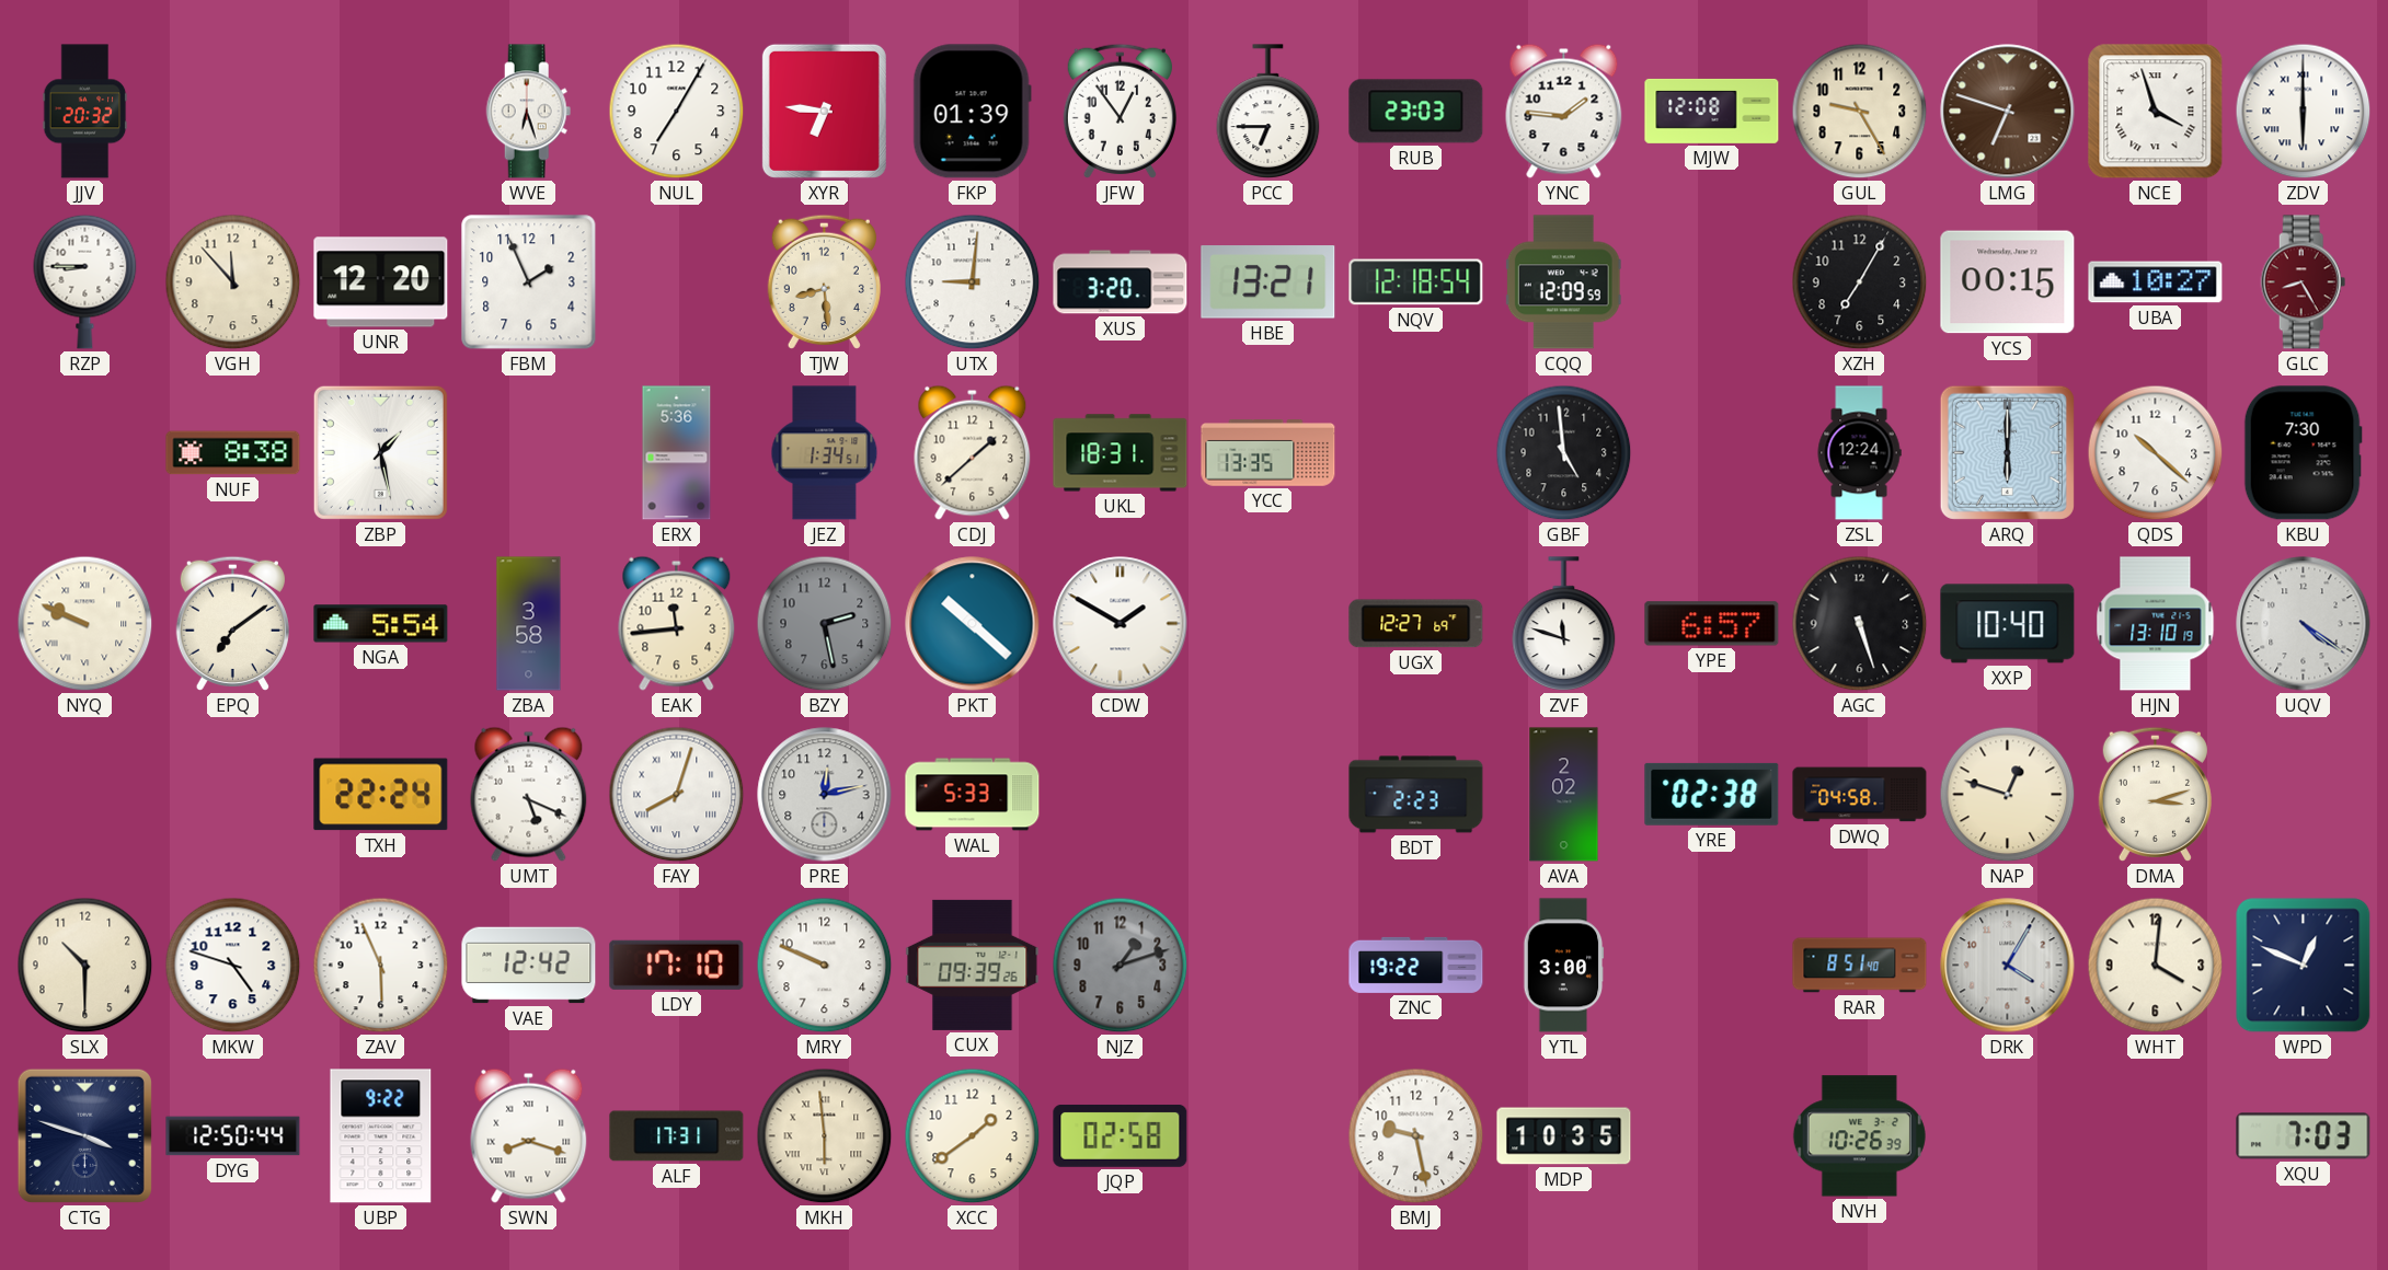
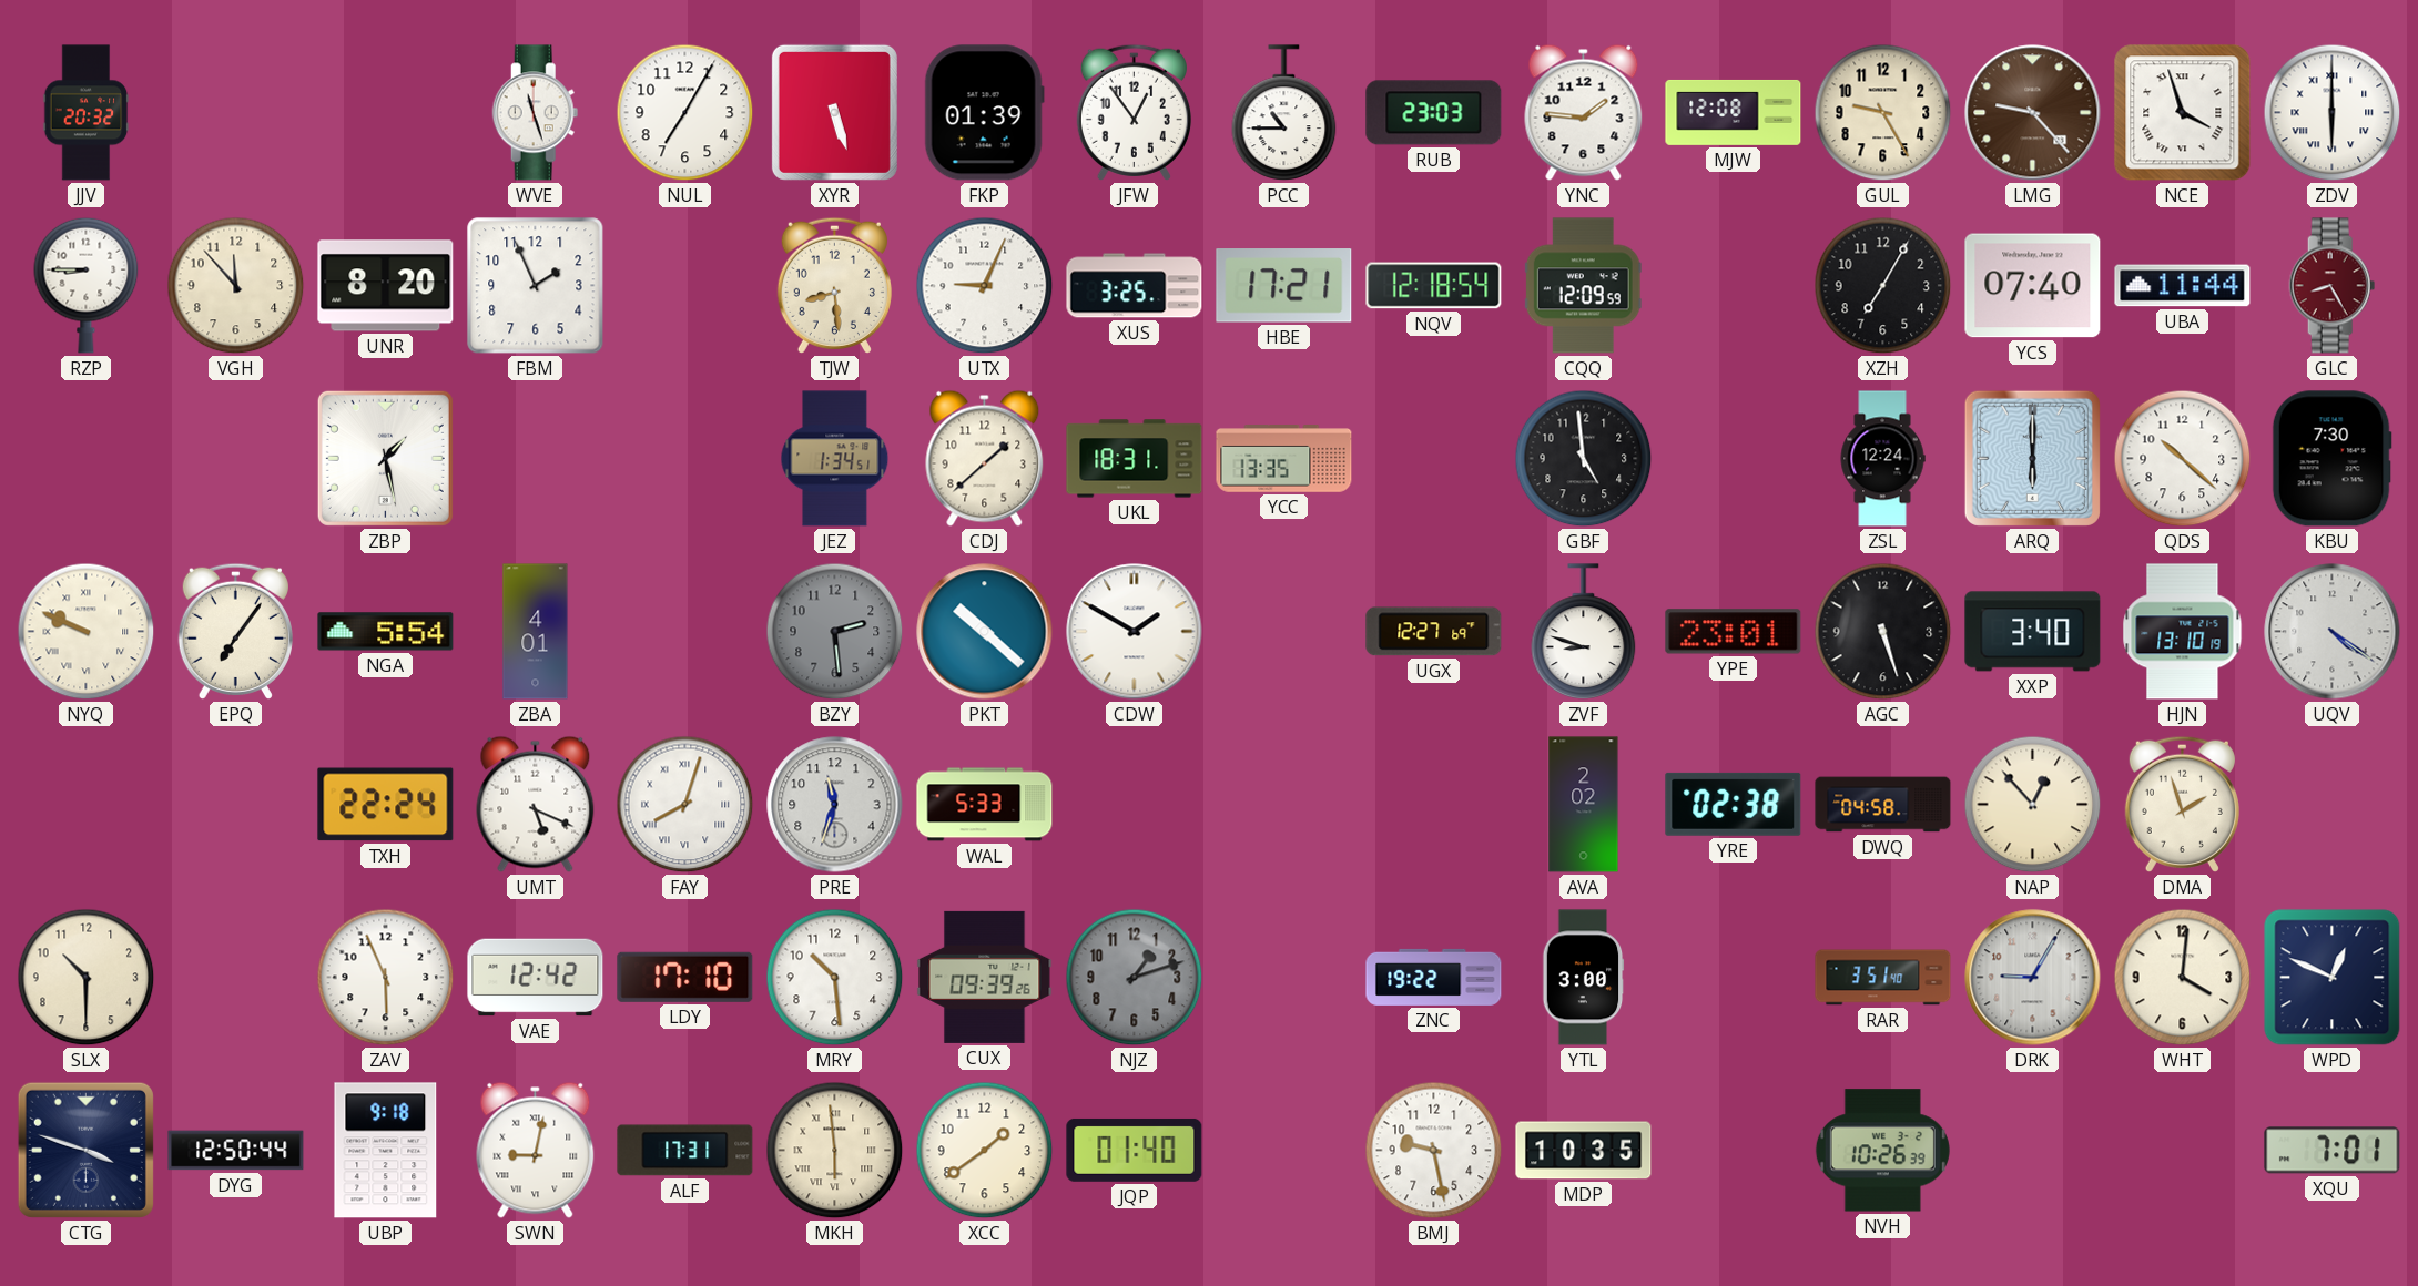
WVE: 6:27 -> 11:27 (536, 113)
XYR: 6:46 -> 5:27 (834, 112)
PCC: 6:45 -> 10:45 (1284, 113)
LMG: 6:48 -> 9:23 (2033, 113)
UNR: 12:20 -> 8:20 (386, 286)
UTX: 9:01 -> 9:04 (985, 286)
XUS: 3:20 -> 3:25 (1135, 286)
HBE: 13:21 -> 17:21 (1284, 286)
YCS: 00:15 -> 07:40 (2033, 286)
UBA: 10:27 -> 11:44 (2183, 286)
NUF: 8:38 -> none (233, 453)
ERX: 5:36 -> none (677, 453)
EPQ: 7:09 -> 7:06 (235, 631)
ZBA: 3:58 -> 4:01 (536, 632)
EAK: 11:44 -> none (677, 623)
BZY: 2:28 -> 2:29 (835, 632)
ZVF: 11:48 -> 8:48 (1584, 632)
YPE: 6:57 -> 23:01 (1734, 632)
XXP: 10:40 -> 3:40 (2033, 632)
PRE: 12:13 -> 11:33 (835, 805)
BDT: 2:23 -> none (1416, 795)
NAP: 12:48 -> 12:53 (2033, 805)
DMA: 3:12 -> 1:57 (2182, 804)
MKW: 4:48 -> none (233, 966)
MRY: 9:49 -> 10:29 (835, 978)
RAR: 8:51 -> 3:51 (1883, 978)
DRK: 4:05 -> 9:05 (2033, 978)
UBP: 9:22 -> 9:18 (386, 1151)
SWN: 8:18 -> 9:02 (536, 1150)
JQP: 02:58 -> 01:40 (1135, 1150)
XQU: 7:03 -> 7:01 (2333, 1151)
